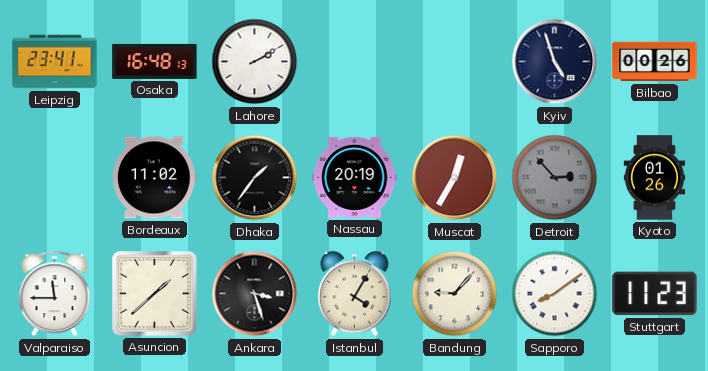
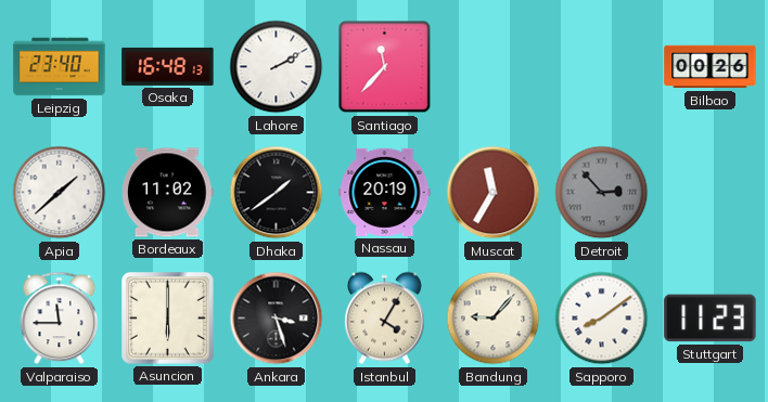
Leipzig: 23:41 -> 23:40 (60, 67)
Santiago: none -> 11:37 (385, 67)
Kyiv: 4:57 -> none (555, 62)
Apia: none -> 1:38 (60, 193)
Dhaka: 1:36 -> 1:39 (277, 193)
Muscat: 12:35 -> 11:35 (494, 193)
Kyoto: 01:26 -> none (655, 178)
Asuncion: 1:38 -> 6:00 (168, 319)
